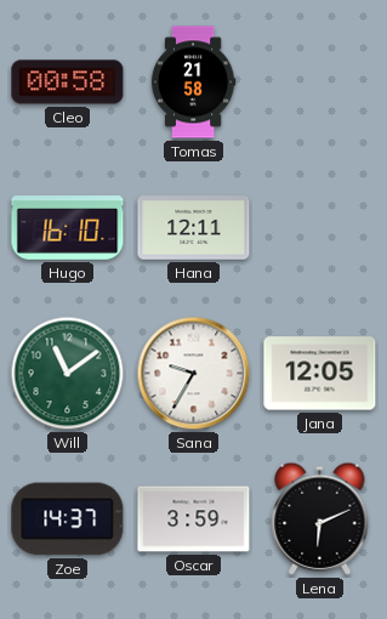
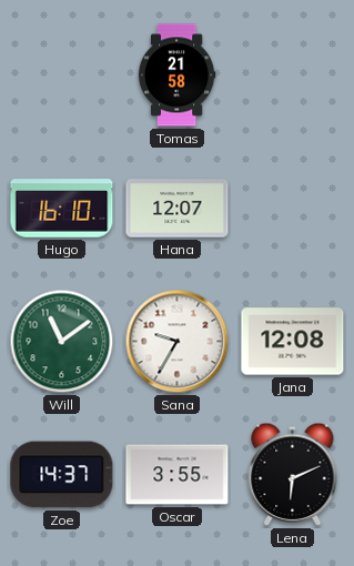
Cleo: 00:58 -> none (68, 83)
Hana: 12:11 -> 12:07 (178, 209)
Jana: 12:05 -> 12:08 (293, 342)
Oscar: 3:59 -> 3:55 (178, 475)
